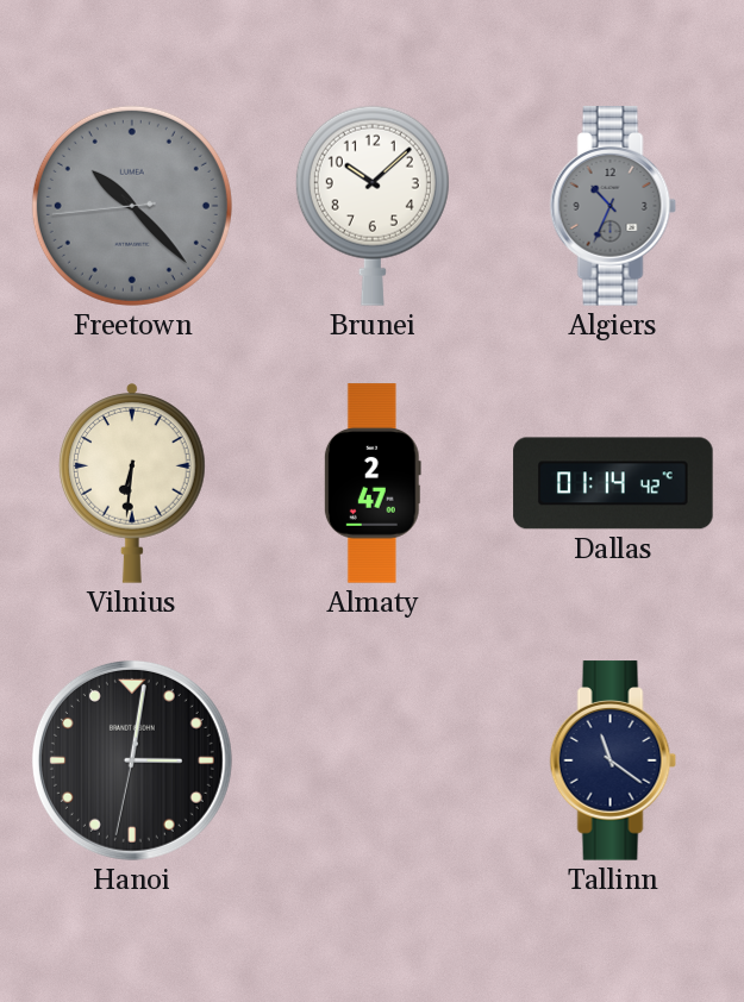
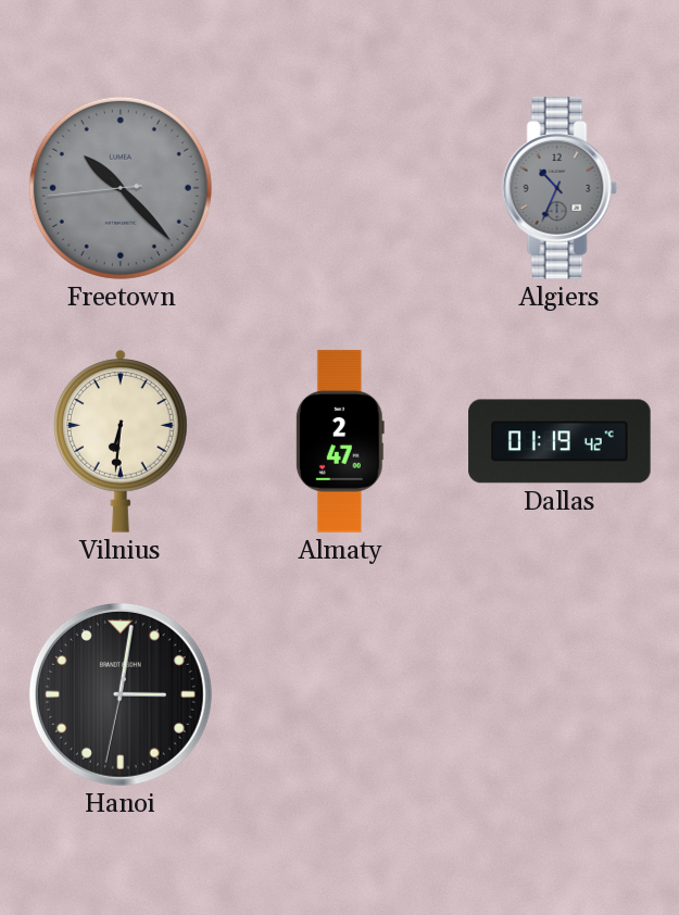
Brunei: 10:08 -> none (373, 206)
Dallas: 01:14 -> 01:19 (559, 441)
Tallinn: 11:21 -> none (613, 760)
